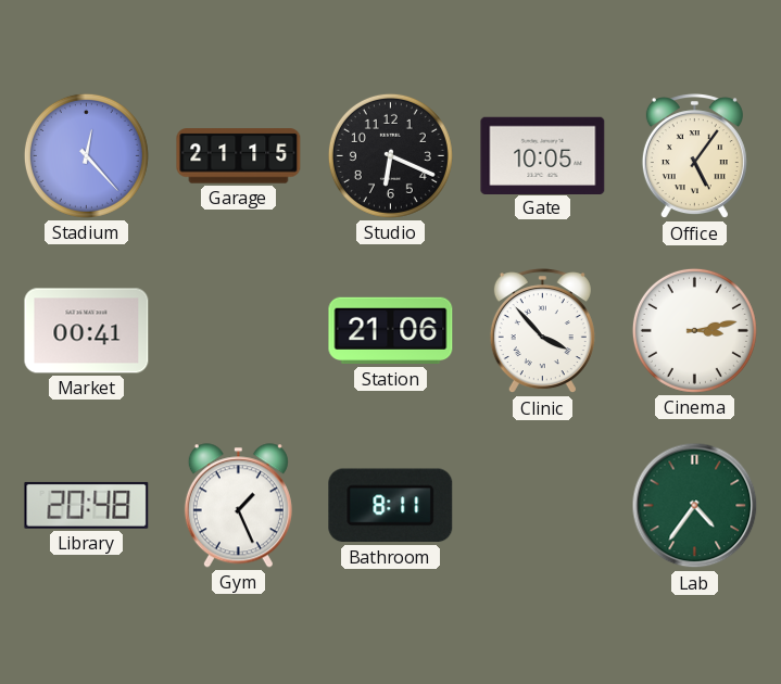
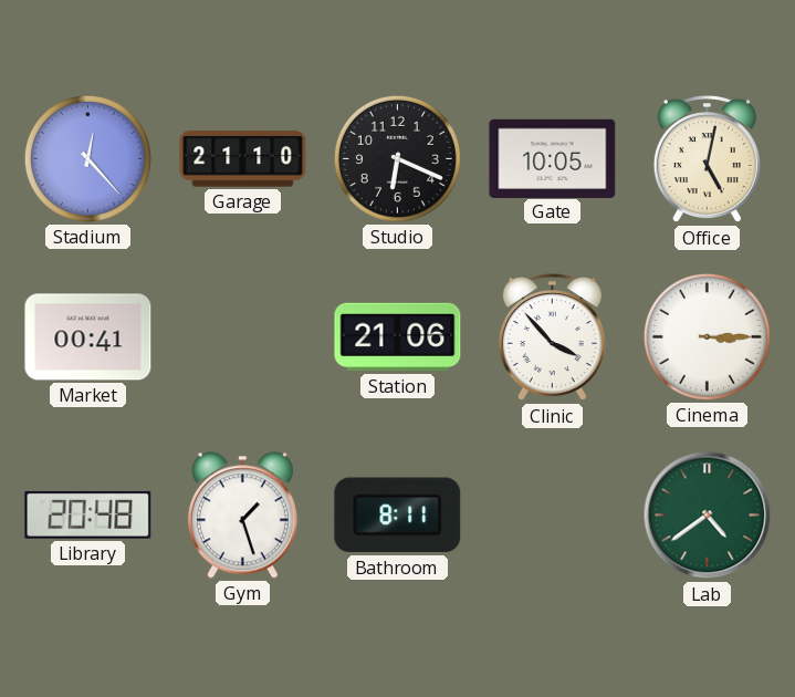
Garage: 21:15 -> 21:10 (243, 159)
Office: 5:06 -> 5:02 (707, 159)
Cinema: 3:13 -> 3:15 (707, 336)
Gym: 1:26 -> 1:27 (242, 516)
Lab: 4:36 -> 4:39 (708, 516)
